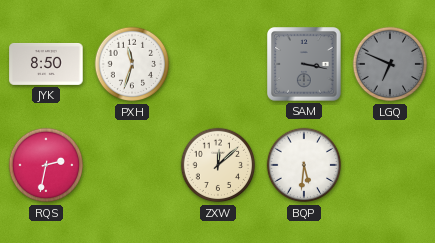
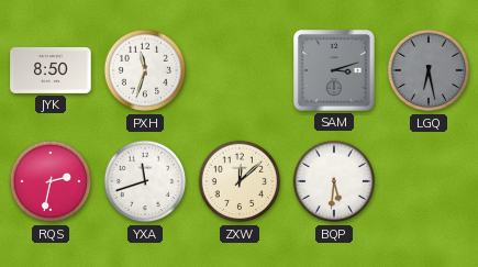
SAM: 3:17 -> 3:12 (335, 71)
LGQ: 6:49 -> 6:28 (429, 70)
YXA: none -> 11:42 (145, 181)
